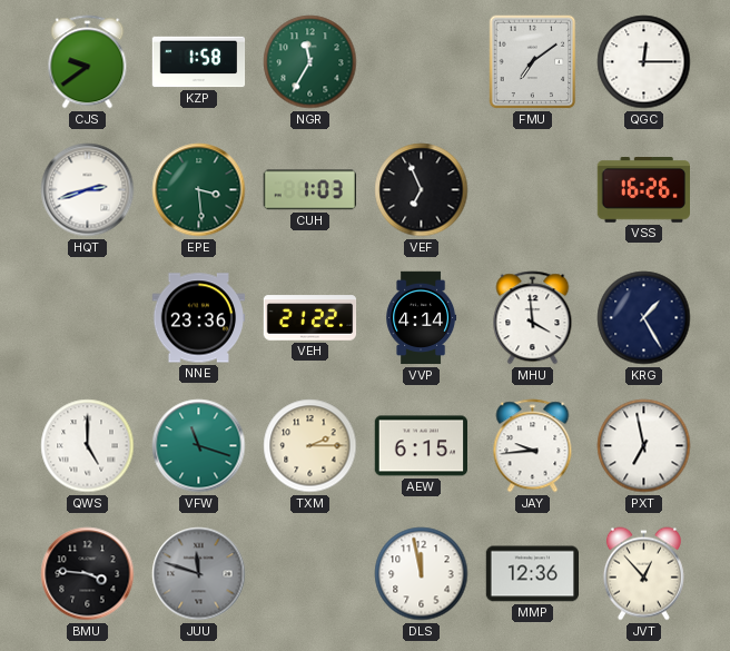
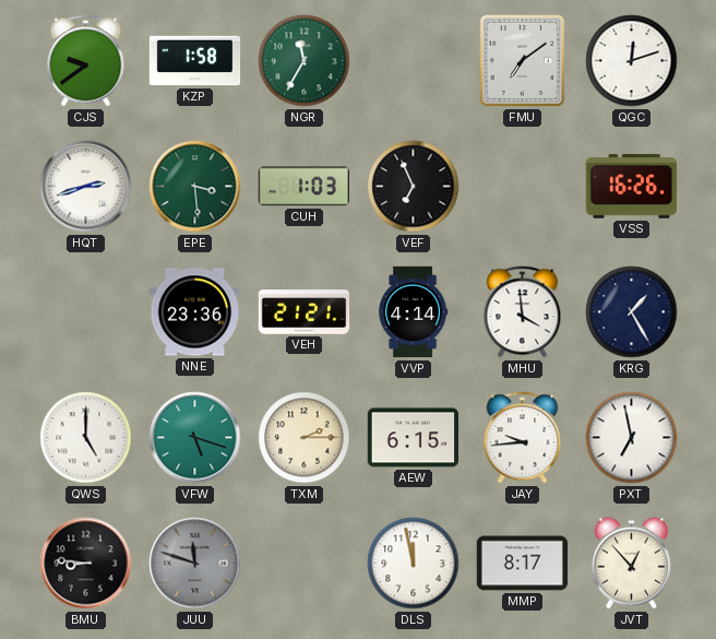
QGC: 12:15 -> 12:12 (632, 61)
VEH: 21:22 -> 21:21 (305, 312)
VFW: 11:18 -> 5:18 (195, 438)
BMU: 3:46 -> 8:46 (86, 564)
MMP: 12:36 -> 8:17 (523, 564)
